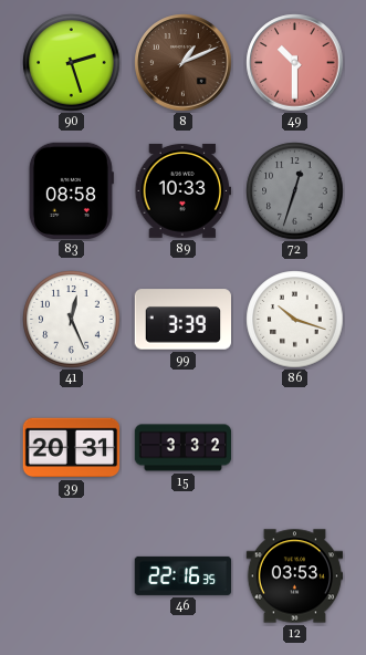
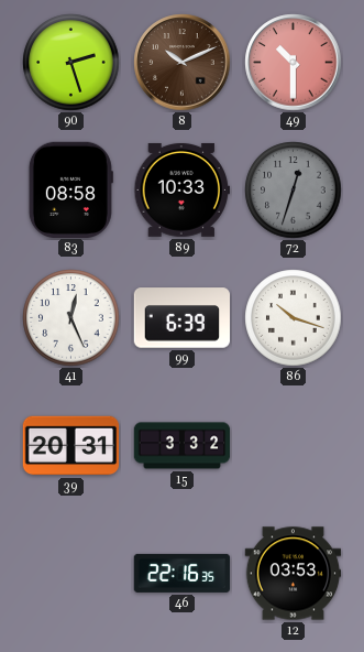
8: 1:11 -> 10:11 (183, 63)
99: 3:39 -> 6:39 (183, 318)
